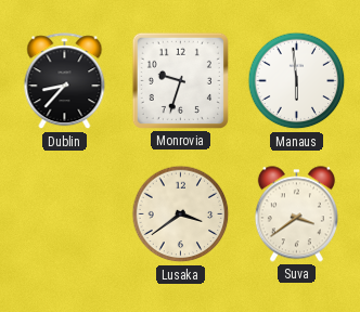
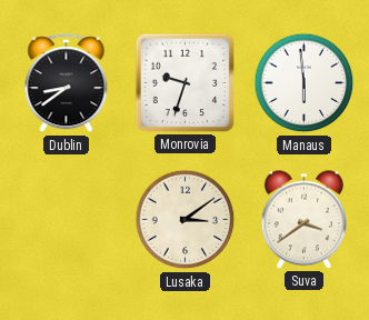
Dublin: 8:37 -> 8:39 (67, 83)
Lusaka: 3:39 -> 3:09 (186, 220)
